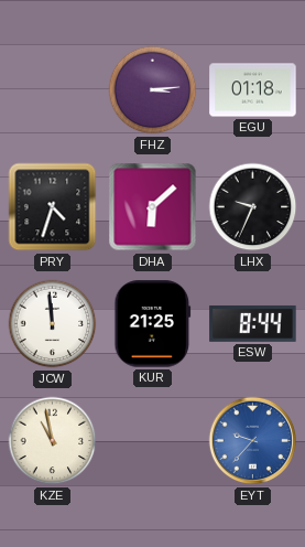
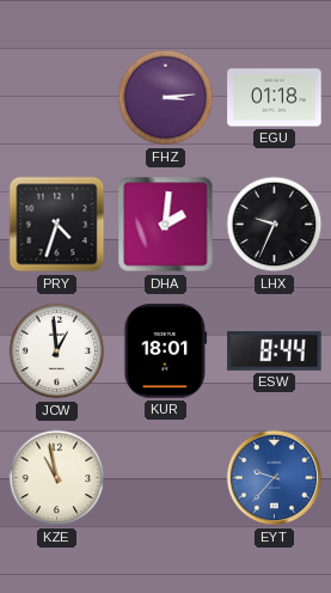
DHA: 6:08 -> 2:01 (166, 225)
JCW: 11:59 -> 12:59 (57, 351)
KUR: 21:25 -> 18:01 (166, 351)
